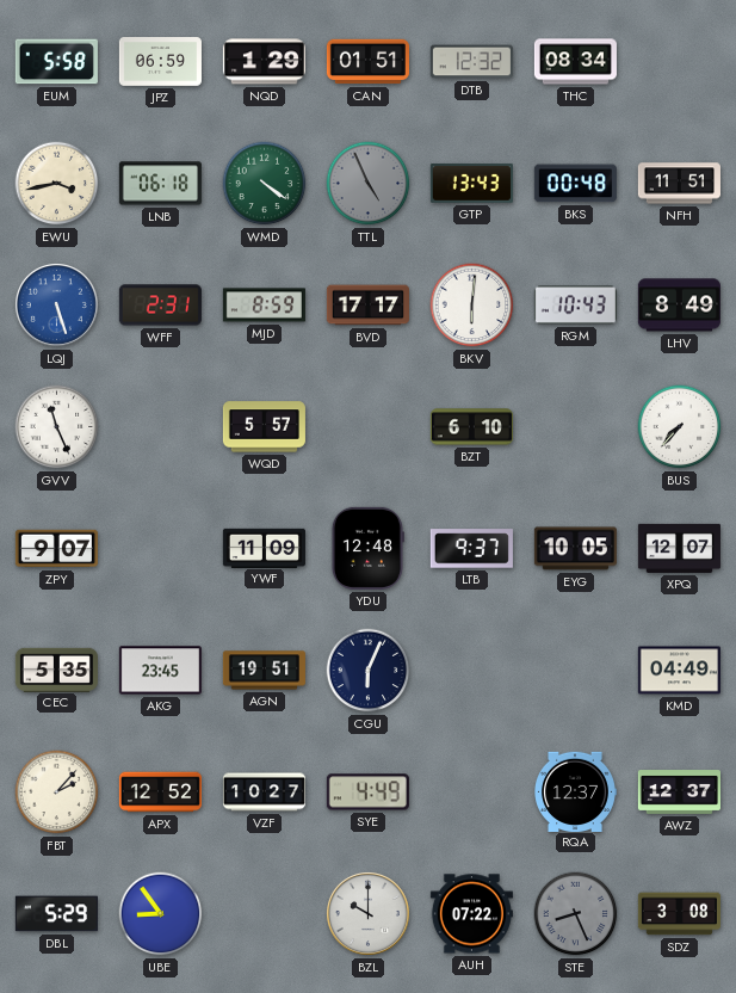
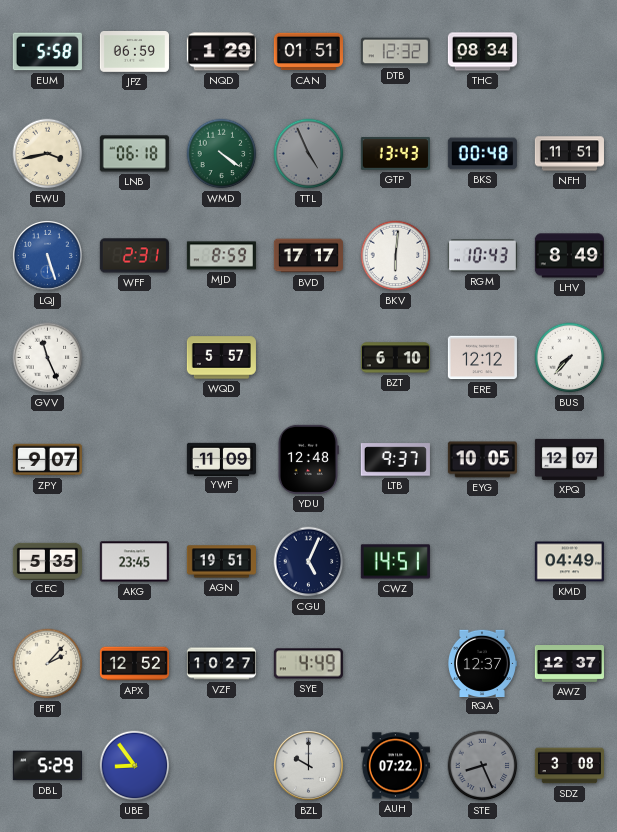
ERE: none -> 12:12 (482, 358)
CGU: 6:04 -> 5:04 (309, 562)
CWZ: none -> 14:51 (395, 562)
